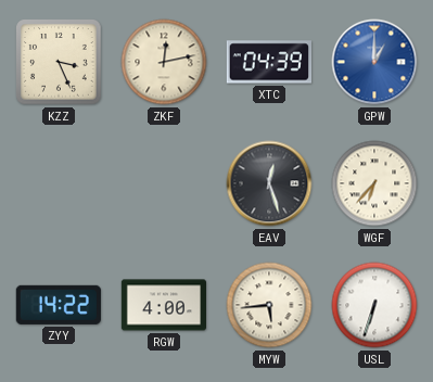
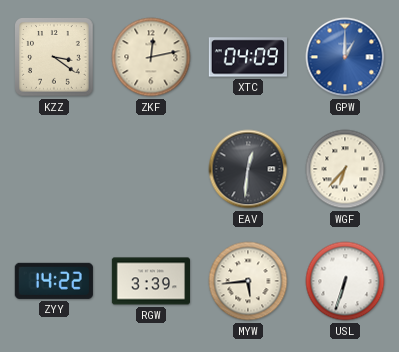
KZZ: 3:26 -> 3:21 (54, 57)
XTC: 04:39 -> 04:09 (247, 57)
EAV: 12:27 -> 12:31 (248, 169)
RGW: 4:00 -> 3:39 (150, 281)
